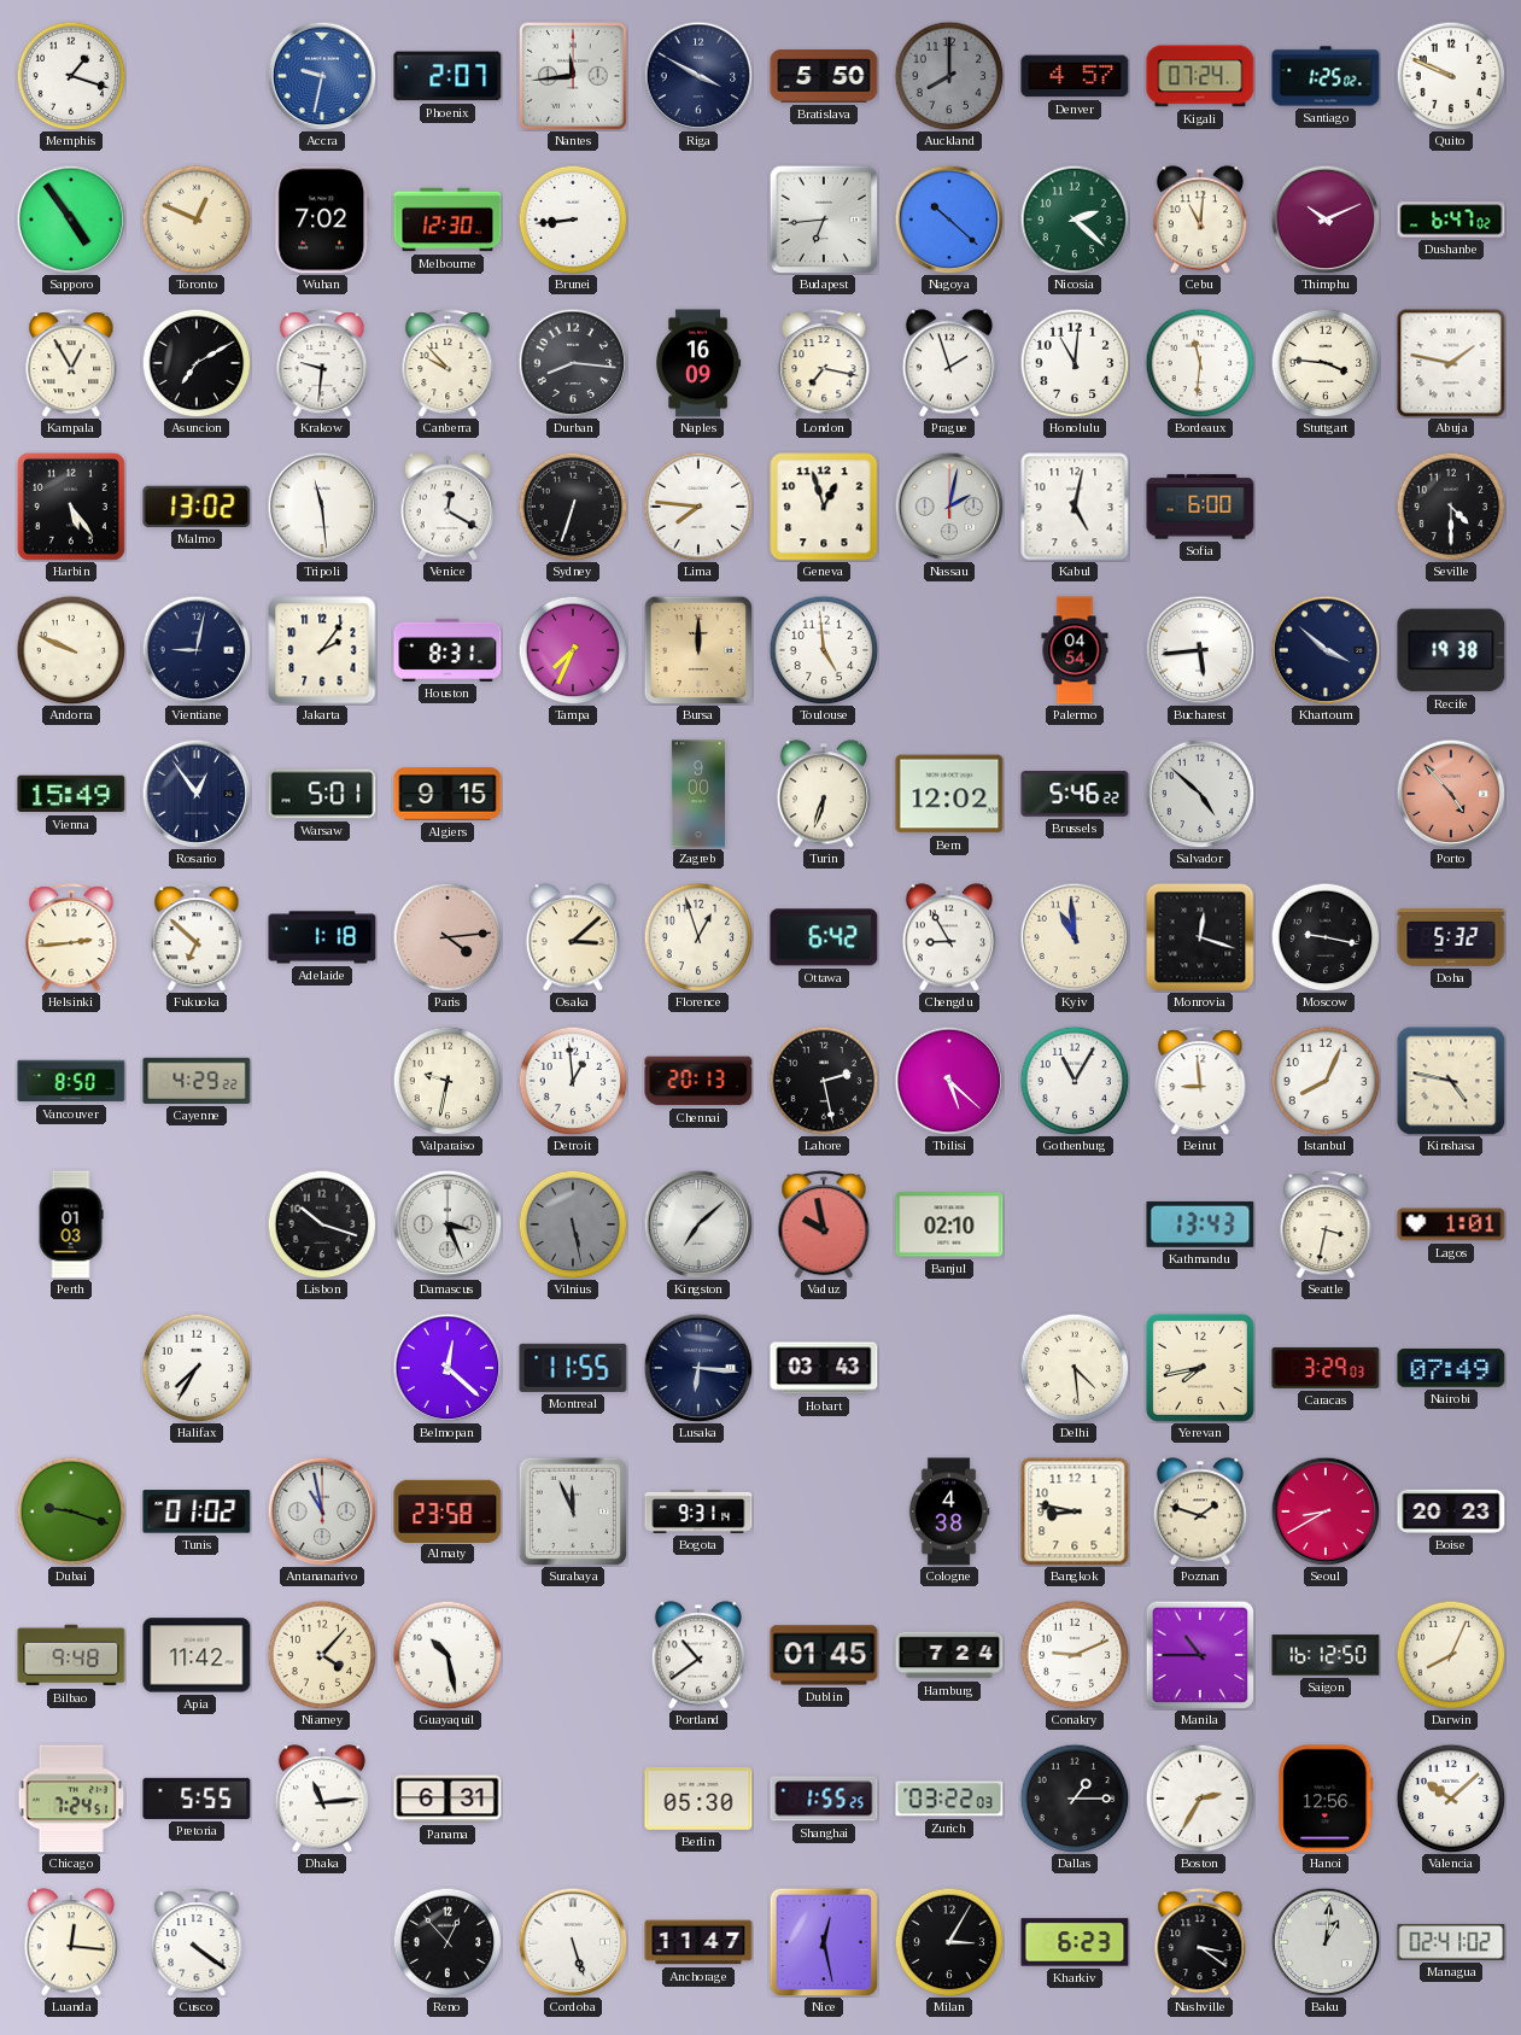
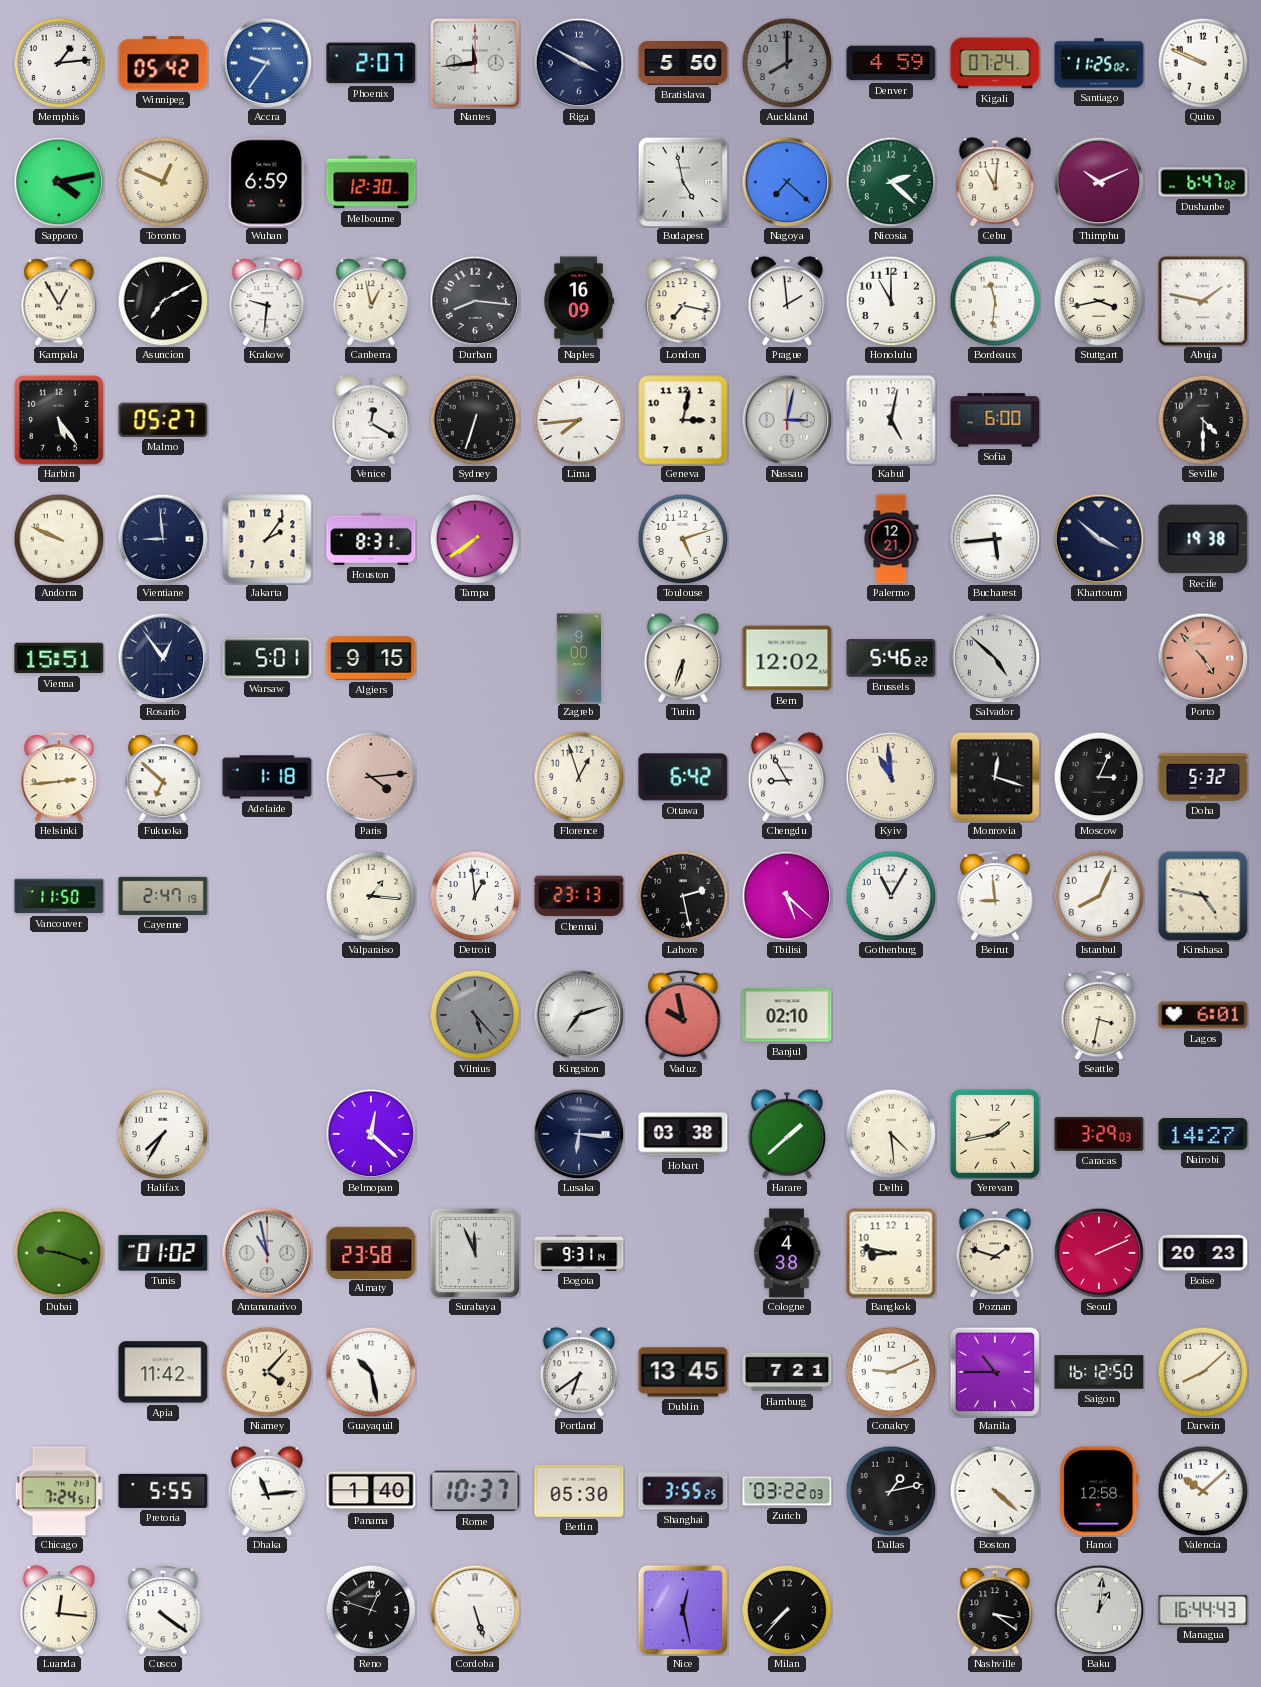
Memphis: 1:18 -> 1:14 (59, 63)
Winnipeg: none -> 05:42 (163, 63)
Accra: 9:32 -> 9:36 (267, 63)
Denver: 4:57 -> 4:59 (891, 63)
Santiago: 1:25 -> 11:25 (1099, 63)
Sapporo: 4:54 -> 4:13 (59, 182)
Wuhan: 7:02 -> 6:59 (267, 182)
Brunei: 8:44 -> none (573, 220)
Budapest: 6:44 -> 4:58 (682, 181)
Nagoya: 10:22 -> 7:22 (787, 182)
Canberra: 9:53 -> 12:58 (371, 301)
Prague: 1:57 -> 1:59 (786, 301)
Honolulu: 11:01 -> 11:00 (891, 301)
Stuttgart: 3:46 -> 3:43 (1099, 301)
Malmo: 13:02 -> 05:27 (163, 420)
Tripoli: 11:29 -> none (322, 507)
Lima: 7:46 -> 7:44 (579, 420)
Geneva: 12:57 -> 3:02 (683, 420)
Nassau: 2:02 -> 3:02 (787, 420)
Vientiane: 9:02 -> 8:59 (163, 539)
Tampa: 7:34 -> 7:39 (475, 539)
Bursa: 12:00 -> none (697, 649)
Toulouse: 4:59 -> 5:12 (683, 539)
Palermo: 04:54 -> 12:21 (891, 539)
Vienna: 15:49 -> 15:51 (59, 658)
Osaka: 3:08 -> none (572, 937)
Moscow: 9:17 -> 3:04 (1099, 777)
Vancouver: 8:50 -> 11:50 (59, 896)
Cayenne: 4:29 -> 2:47 (163, 896)
Valparaiso: 9:32 -> 1:16 (371, 896)
Chennai: 20:13 -> 23:13 (579, 896)
Perth: 01:03 -> none (71, 1224)
Lisbon: 10:18 -> none (322, 1224)
Damascus: 3:26 -> none (447, 1224)
Vilnius: 5:28 -> 5:23 (475, 1015)
Kingston: 7:08 -> 7:12 (579, 1015)
Kathmandu: 13:43 -> none (1200, 1224)
Lagos: 1:01 -> 6:01 (1203, 1015)
Montreal: 11:55 -> none (573, 1368)
Hobart: 03:43 -> 03:38 (683, 1134)
Harare: none -> 1:38 (786, 1134)
Yerevan: 7:43 -> 1:43 (995, 1134)
Nairobi: 07:49 -> 14:27 (1203, 1134)
Seoul: 8:40 -> 2:11 (1099, 1253)
Bilbao: 9:48 -> none (71, 1655)
Portland: 10:39 -> 6:39 (578, 1372)
Dublin: 01:45 -> 13:45 (683, 1372)
Hamburg: 7:24 -> 7:21 (787, 1372)
Darwin: 8:04 -> 8:08 (1203, 1372)
Panama: 6:31 -> 1:40 (371, 1491)
Rome: none -> 10:37 (475, 1491)
Shanghai: 1:55 -> 3:55 (683, 1491)
Dallas: 1:15 -> 1:13 (891, 1491)
Boston: 2:35 -> 4:22 (995, 1491)
Hanoi: 12:56 -> 12:58 (1099, 1491)
Reno: 12:53 -> 12:48 (371, 1610)
Anchorage: 11:47 -> none (698, 1942)
Milan: 3:05 -> 7:37 (787, 1610)
Kharkiv: 6:23 -> none (1075, 1942)
Managua: 02:41 -> 16:44 (1203, 1610)
